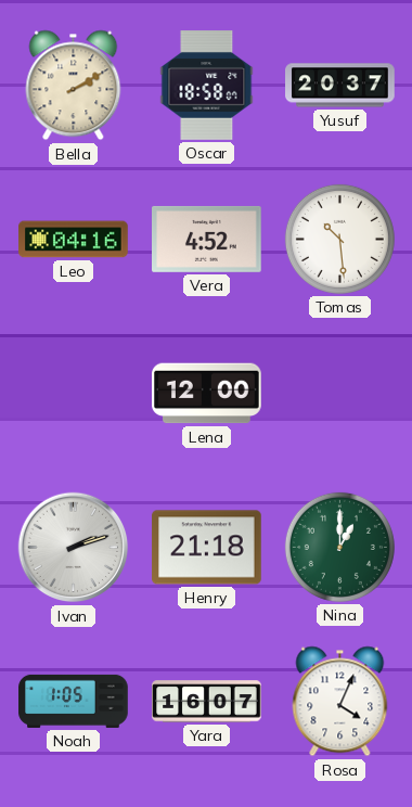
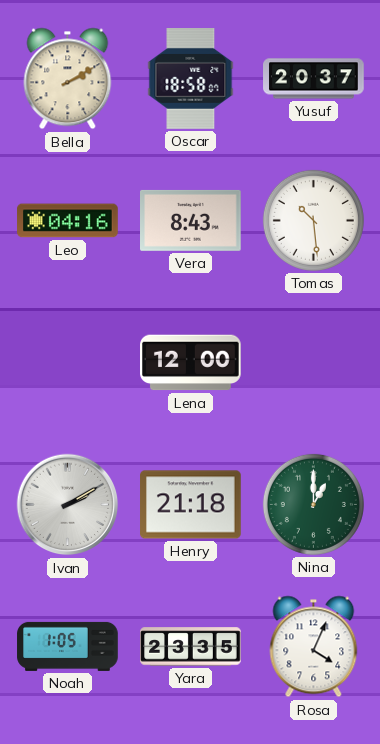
Vera: 4:52 -> 8:43 (191, 220)
Ivan: 2:12 -> 2:10 (68, 505)
Yara: 16:07 -> 23:35 (191, 647)
